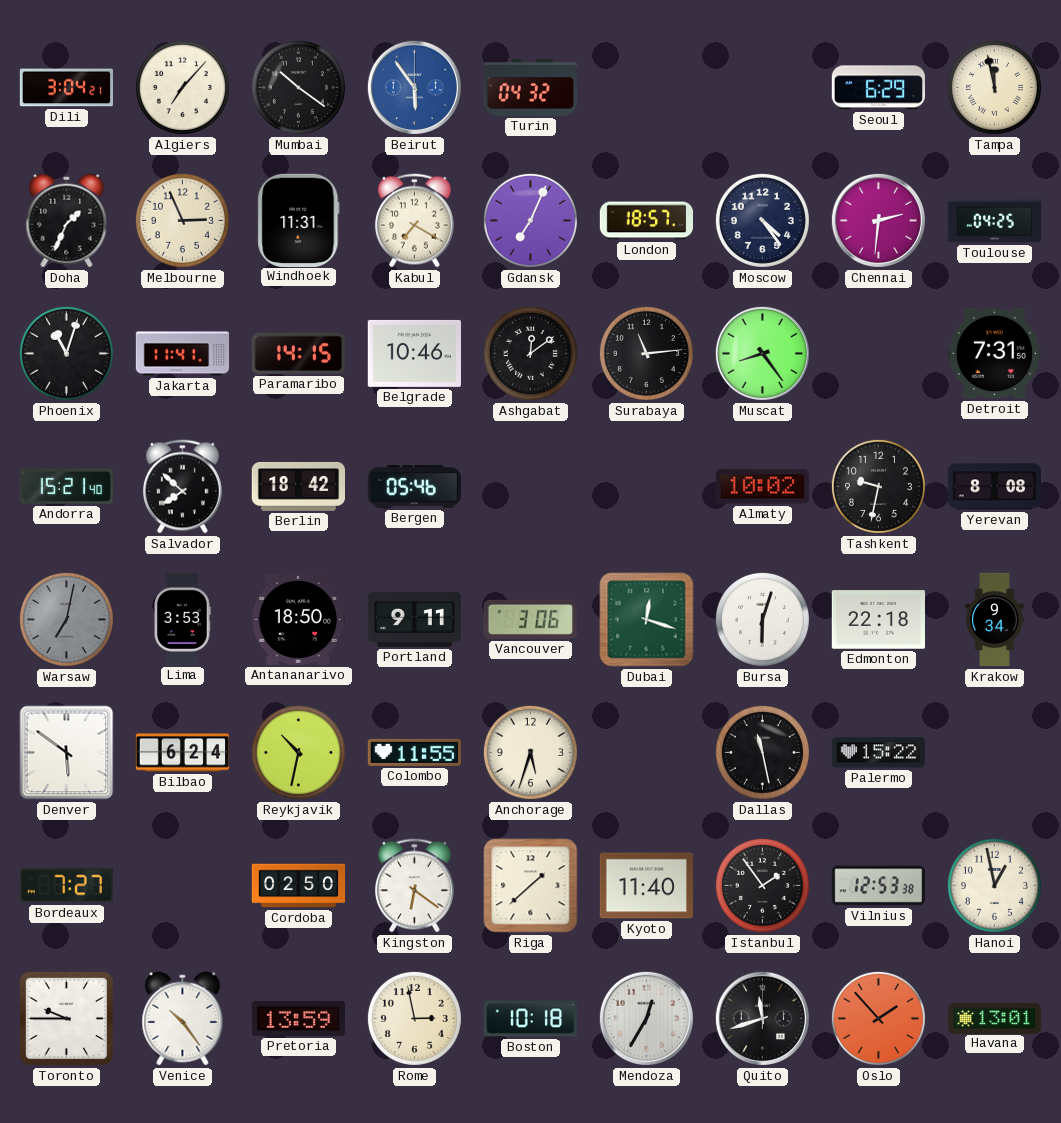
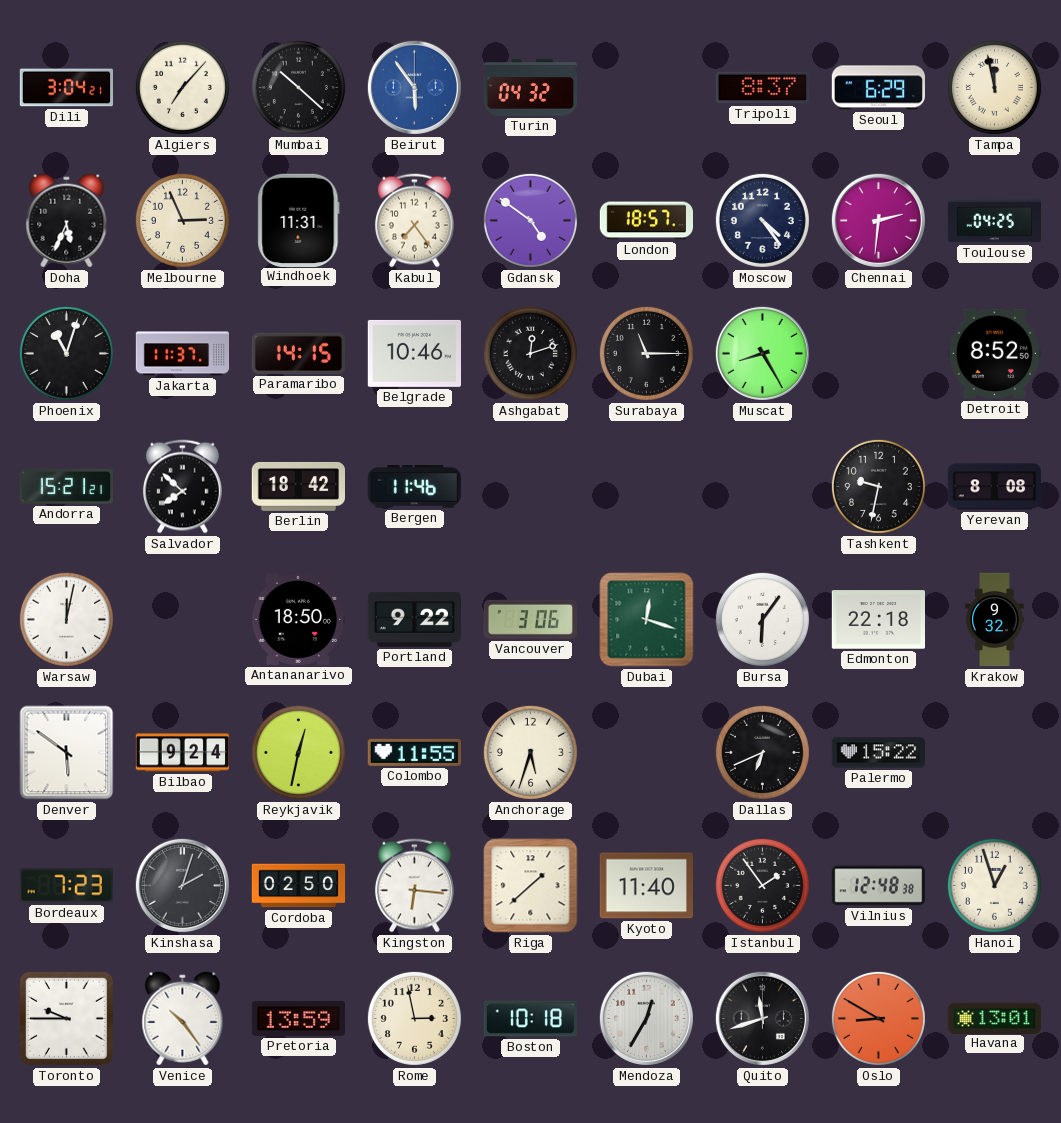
Mumbai: 10:21 -> 10:22 (298, 87)
Tripoli: none -> 8:37 (762, 88)
Doha: 1:34 -> 5:34 (67, 221)
Kabul: 7:20 -> 7:24 (414, 221)
Gdansk: 7:04 -> 4:51 (530, 220)
Jakarta: 11:41 -> 11:37 (183, 354)
Ashgabat: 12:09 -> 12:12 (530, 353)
Surabaya: 11:14 -> 11:15 (646, 353)
Muscat: 8:24 -> 8:25 (762, 353)
Detroit: 7:31 -> 8:52 (994, 354)
Andorra: 15:21:40 -> 15:21:21 (66, 486)
Bergen: 05:46 -> 11:46 (414, 487)
Almaty: 10:02 -> none (762, 487)
Warsaw: 7:02 -> 12:02 (66, 619)
Warsaw dial: grey -> white (66, 619)
Lima: 3:53 -> none (182, 619)
Portland: 9:11 -> 9:22 (414, 619)
Bursa: 6:03 -> 6:06 (762, 619)
Krakow: 9:34 -> 9:32 (995, 620)
Bilbao: 6:24 -> 9:24 (182, 753)
Reykjavik: 10:32 -> 12:32 (298, 752)
Dallas: 11:28 -> 6:41 (762, 752)
Bordeaux: 7:27 -> 7:23 (66, 886)
Kinshasa: none -> 2:03 (182, 885)
Kingston: 6:21 -> 6:16 (414, 886)
Vilnius: 12:53 -> 12:48 (878, 886)
Hanoi: 12:58 -> 12:57 (994, 885)
Oslo: 1:53 -> 8:50 (878, 1018)
